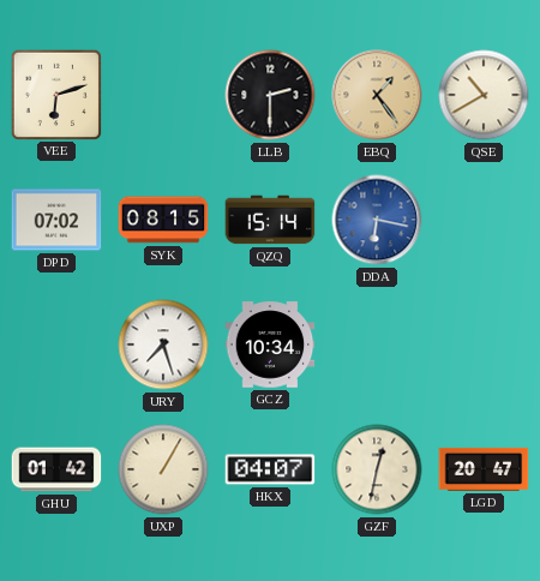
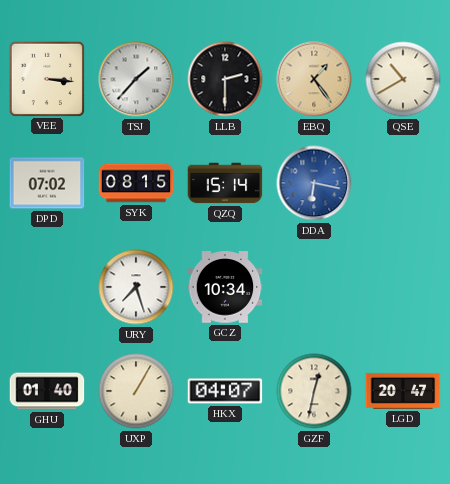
VEE: 6:12 -> 3:16 (46, 78)
TSJ: none -> 1:37 (136, 79)
GHU: 01:42 -> 01:40 (47, 391)
